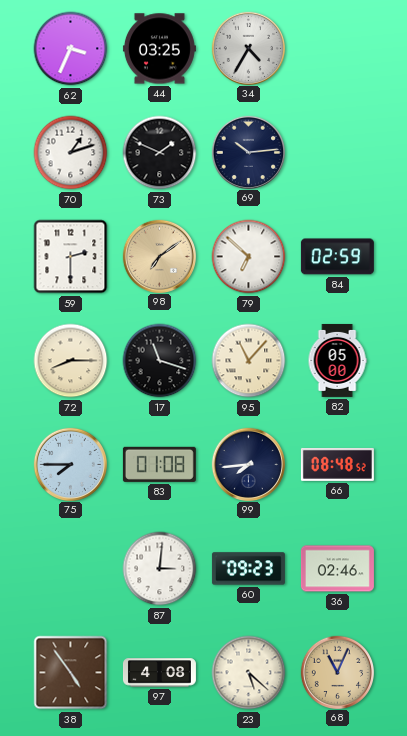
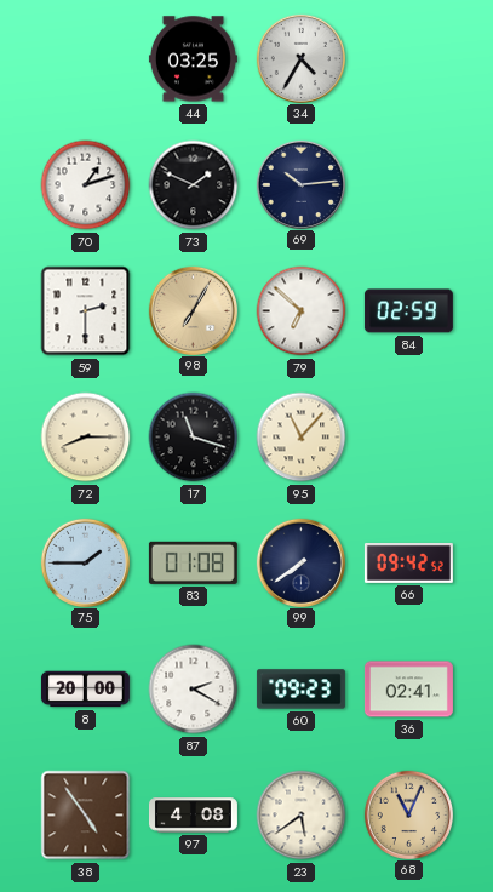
62: 3:34 -> none (71, 49)
98: 7:09 -> 7:05 (193, 310)
82: 05:00 -> none (337, 360)
75: 7:45 -> 1:45 (85, 562)
99: 7:44 -> 7:39 (300, 562)
66: 08:48 -> 09:42 (408, 562)
8: none -> 20:00 (85, 690)
87: 3:01 -> 2:20 (194, 690)
36: 02:46 -> 02:41 (408, 690)
23: 5:22 -> 5:39 (302, 816)
